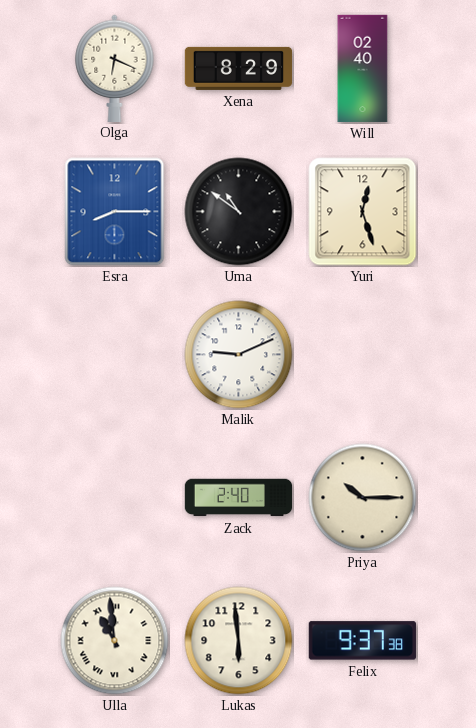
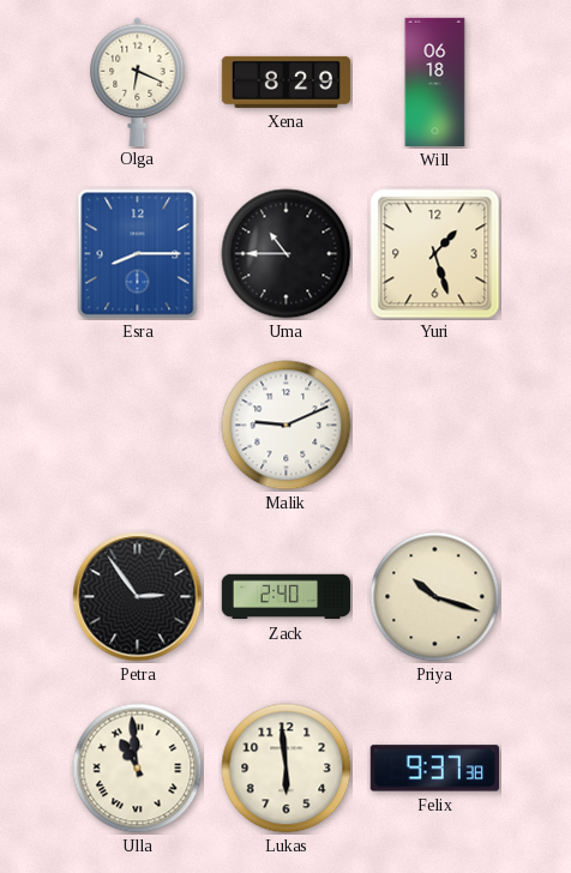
Will: 02:40 -> 06:18 (435, 83)
Uma: 10:51 -> 10:45 (287, 254)
Yuri: 12:27 -> 1:27 (435, 254)
Petra: none -> 2:54 (138, 597)
Priya: 10:15 -> 10:18 (435, 597)
